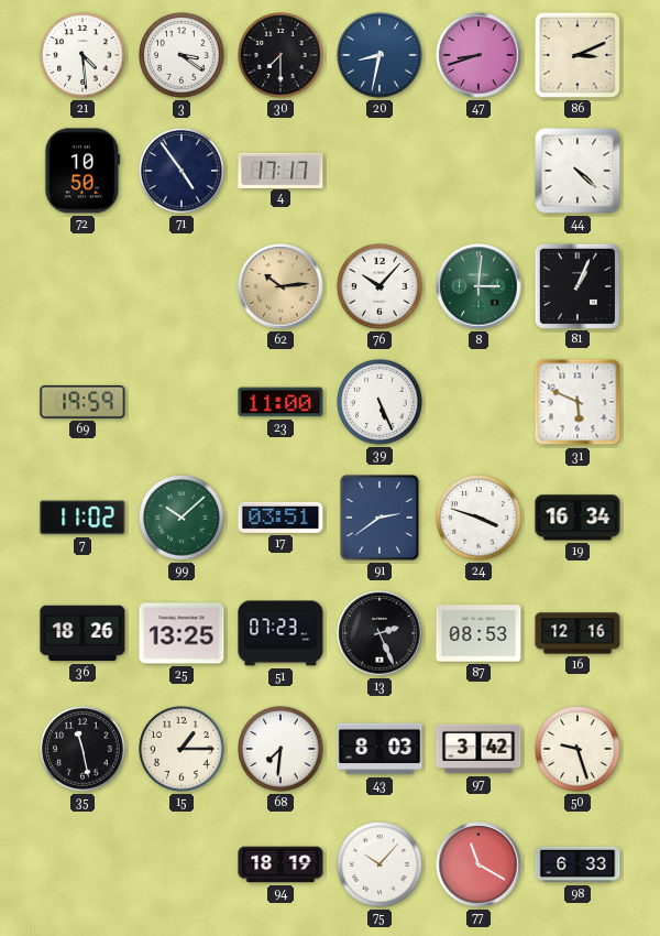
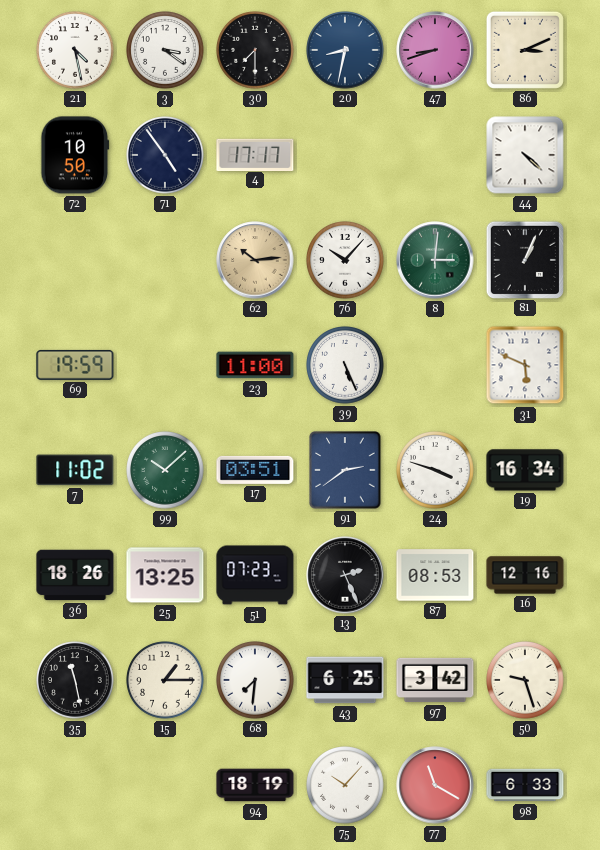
21: 4:29 -> 4:28 (75, 50)
43: 8:03 -> 6:25 (345, 680)
